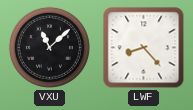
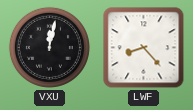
VXU: 11:08 -> 12:02 (49, 47)
